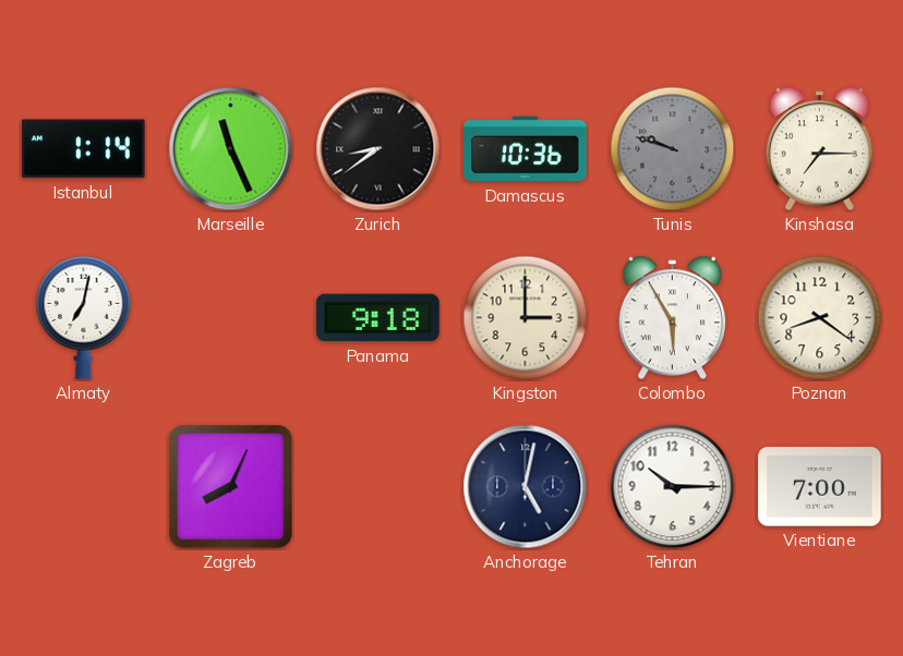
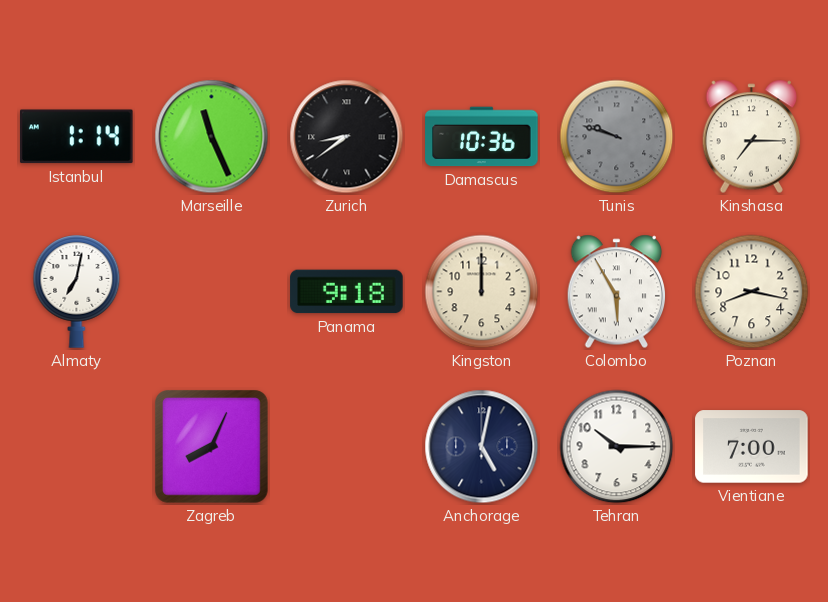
Kingston: 3:00 -> 12:00 (482, 292)
Poznan: 8:21 -> 8:17 (752, 292)
